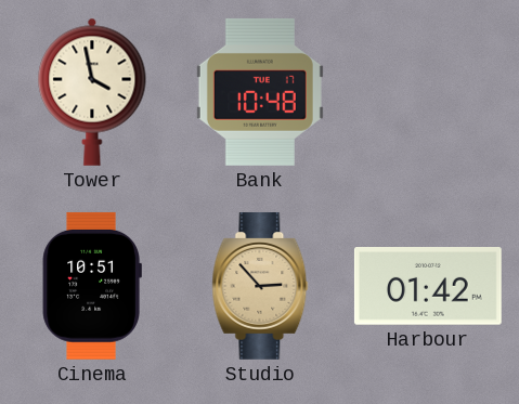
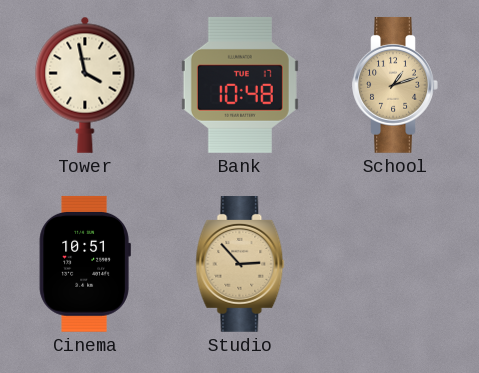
School: none -> 1:12 (395, 85)
Harbour: 01:42 -> none (428, 287)
